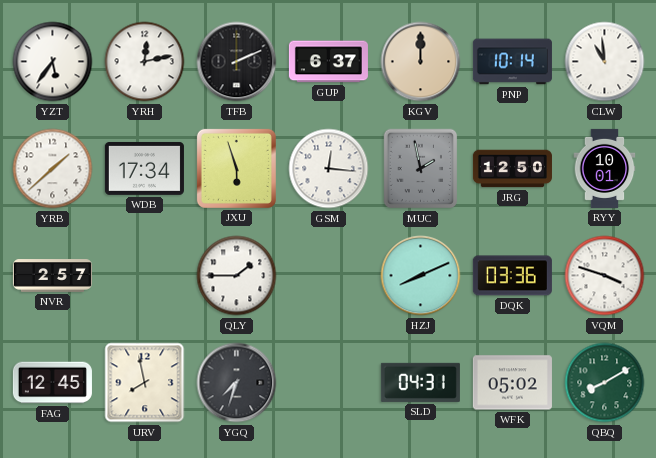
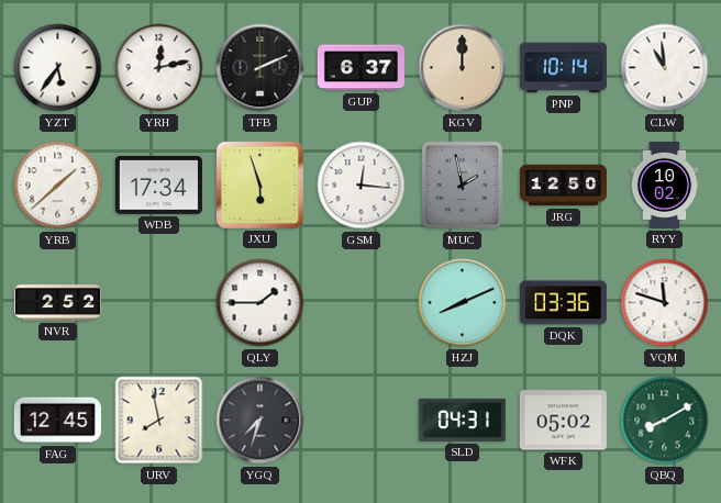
RYY: 10:01 -> 10:02 (665, 185)
NVR: 2:57 -> 2:52 (57, 303)
VQM: 3:48 -> 11:48 (665, 303)
